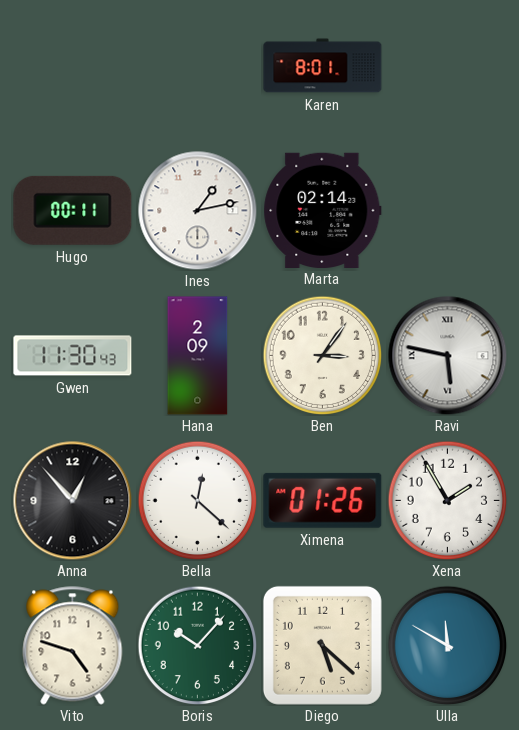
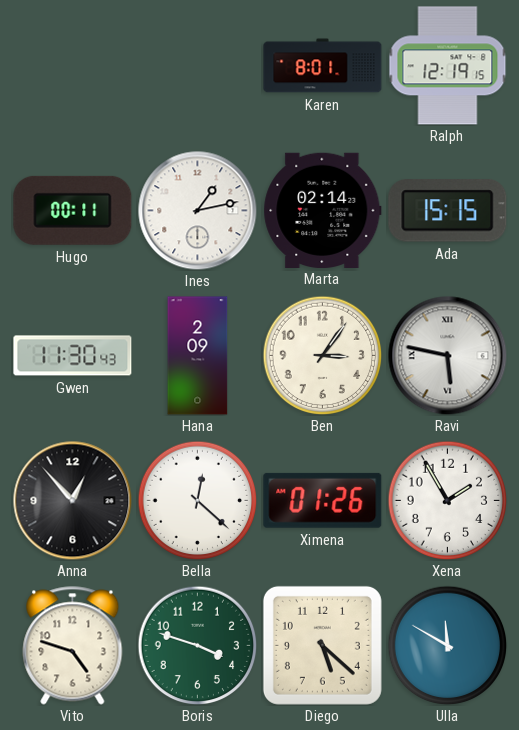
Ralph: none -> 12:19 (448, 66)
Ada: none -> 15:15 (448, 211)
Boris: 10:07 -> 3:48 (197, 645)
